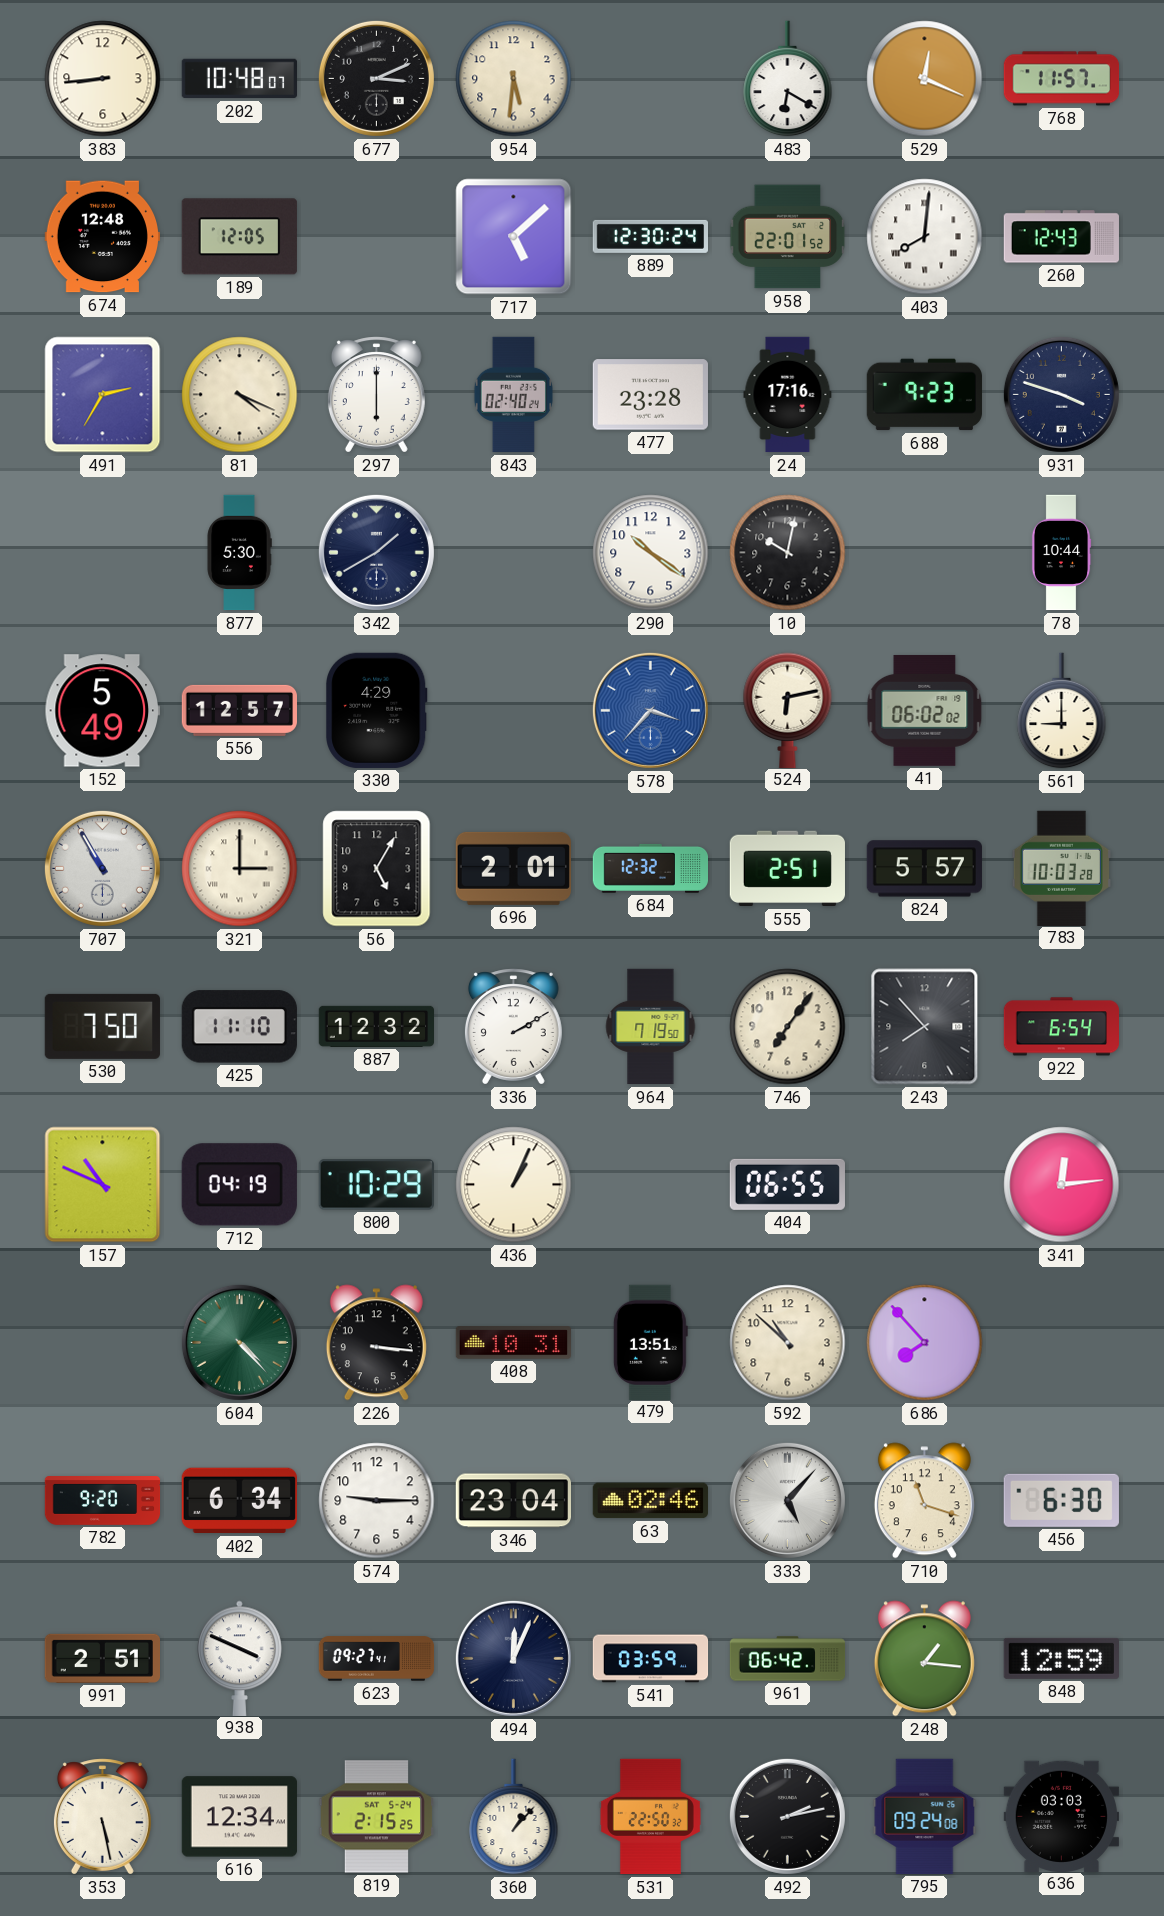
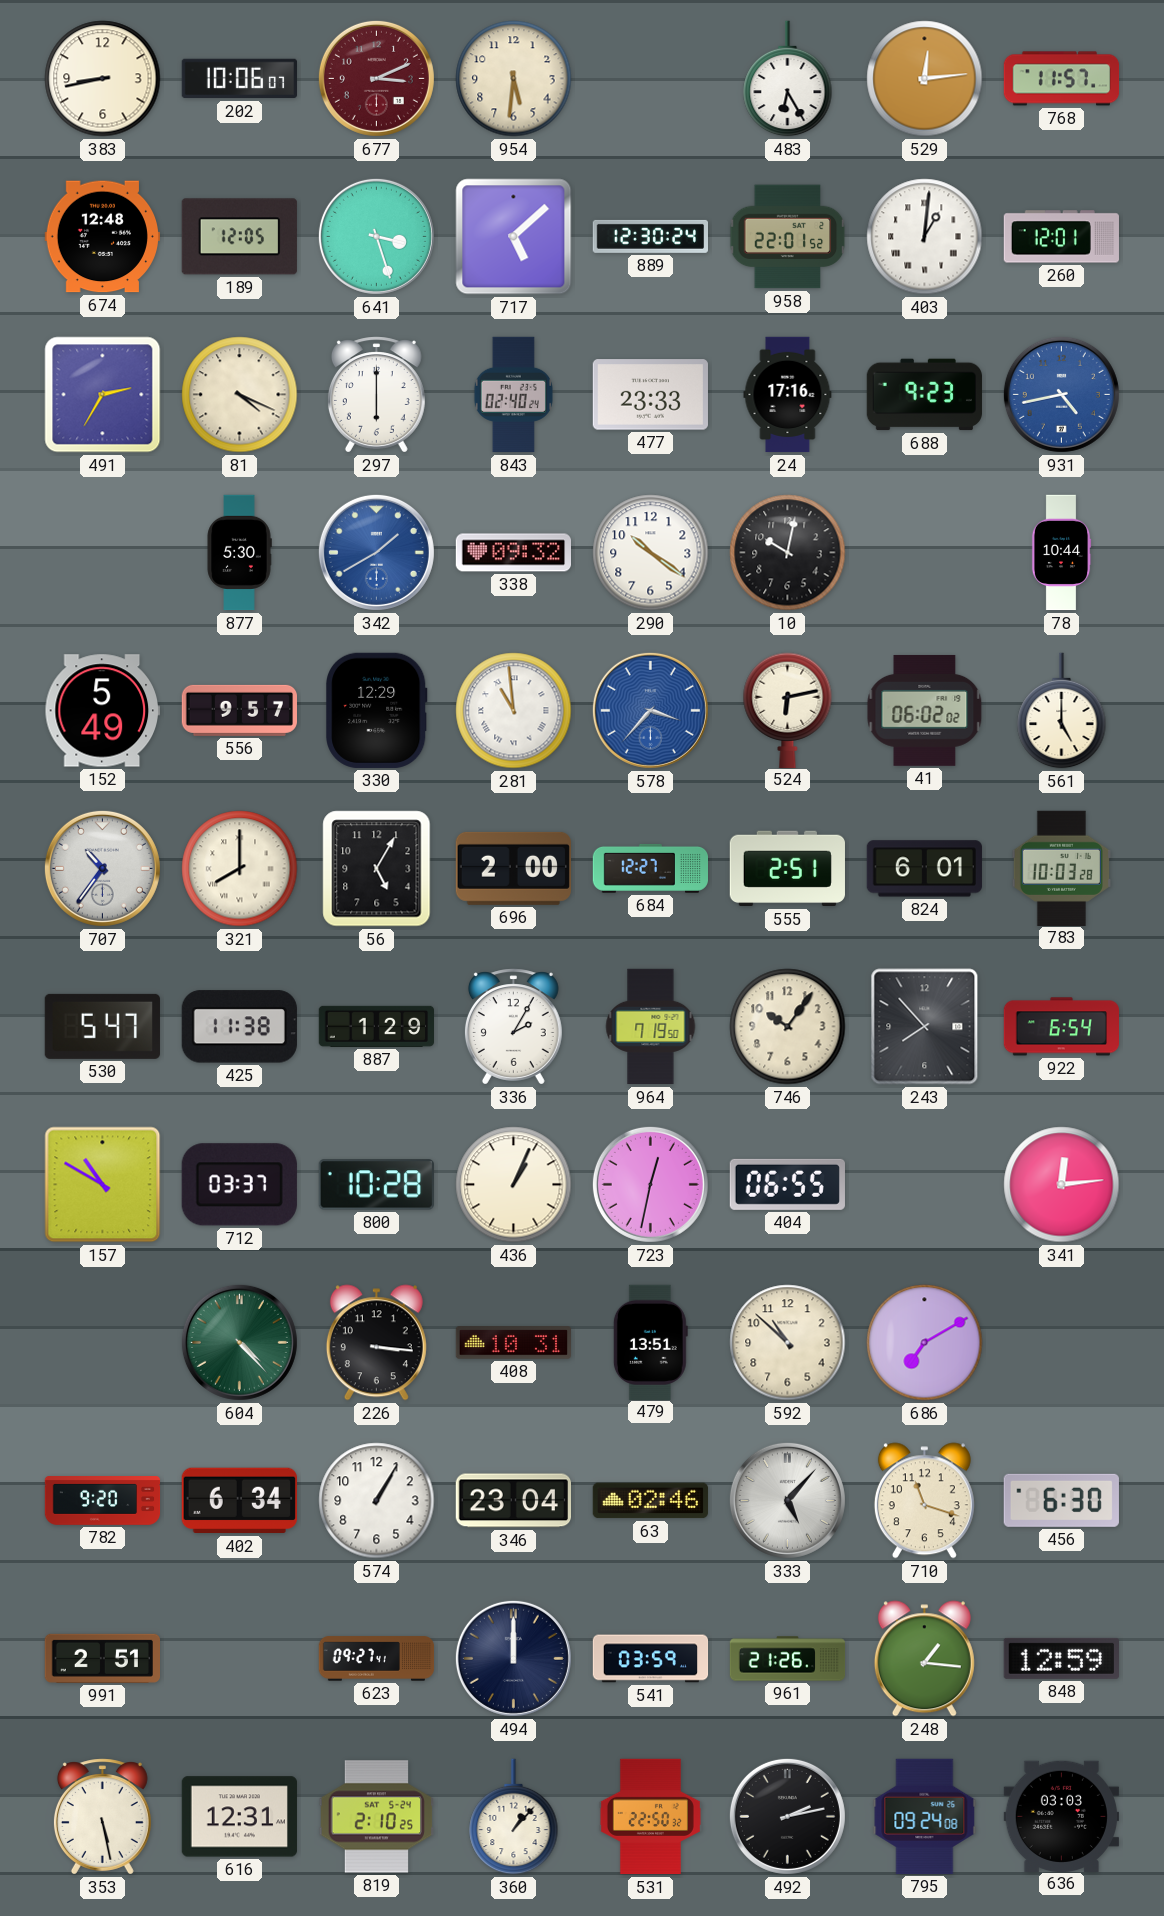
383: 8:44 -> 8:43 (103, 79)
202: 10:48 -> 10:06 (239, 79)
677 dial: black -> burgundy (376, 78)
483: 6:20 -> 6:25 (788, 79)
529: 12:19 -> 12:14 (925, 79)
641: none -> 3:27 (376, 236)
403: 8:01 -> 1:01 (925, 237)
260: 12:43 -> 12:01 (1061, 237)
477: 23:28 -> 23:33 (650, 395)
931: 3:48 -> 4:43 (1061, 394)
931 dial: navy -> blue (1061, 394)
342 dial: navy -> blue (376, 552)
338: none -> 09:32 (513, 553)
556: 12:57 -> 9:57 (239, 710)
330: 4:29 -> 12:29 (377, 710)
281: none -> 10:59 (514, 711)
561: 9:00 -> 5:00 (1062, 711)
707: 10:55 -> 10:36 (102, 868)
321: 3:00 -> 8:00 (240, 869)
696: 2:01 -> 2:00 (513, 868)
684: 12:32 -> 12:27 (650, 868)
824: 5:57 -> 6:01 (924, 869)
530: 7:50 -> 5:47 (102, 1026)
425: 11:10 -> 11:38 (239, 1027)
887: 12:32 -> 1:29 (376, 1026)
336: 2:10 -> 2:05 (513, 1027)
746: 7:06 -> 10:06 (788, 1027)
157: 10:49 -> 10:50 (103, 1185)
712: 04:19 -> 03:37 (239, 1185)
800: 10:29 -> 10:28 (376, 1185)
723: none -> 12:32 (650, 1184)
686: 7:53 -> 7:10 (925, 1343)
574: 9:15 -> 1:05 (377, 1501)
938: 3:49 -> none (240, 1658)
494: 12:04 -> 12:00 (513, 1658)
961: 06:42 -> 21:26 (788, 1659)
616: 12:34 -> 12:31 (239, 1817)
819: 2:15 -> 2:10 (376, 1817)
